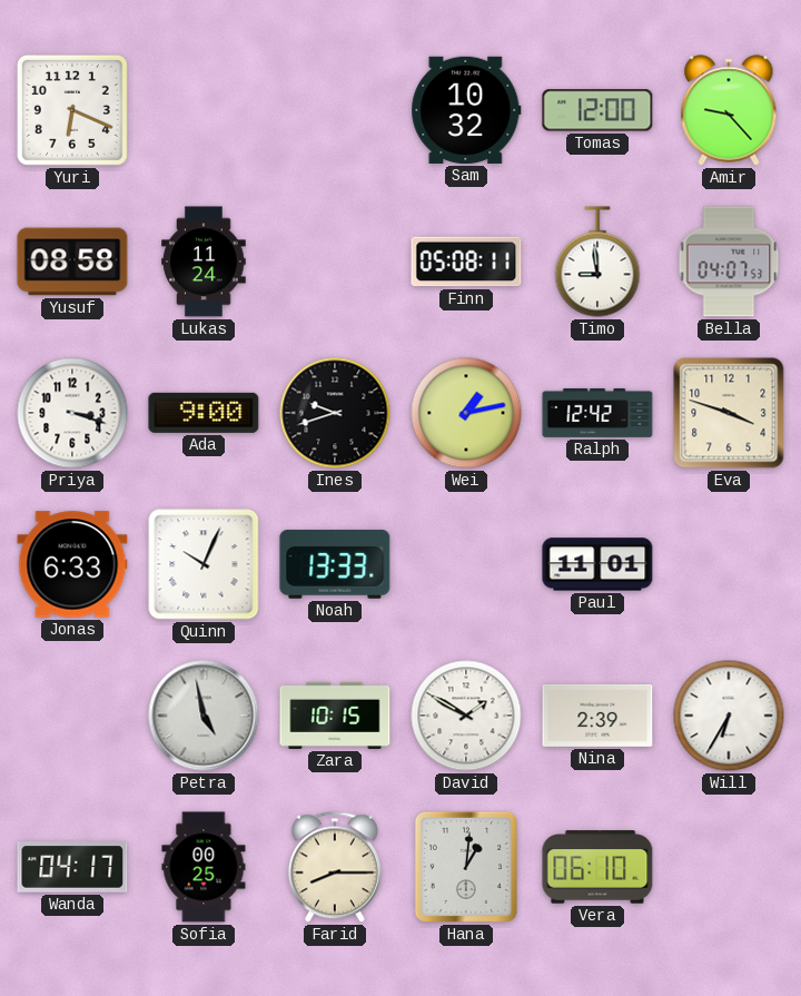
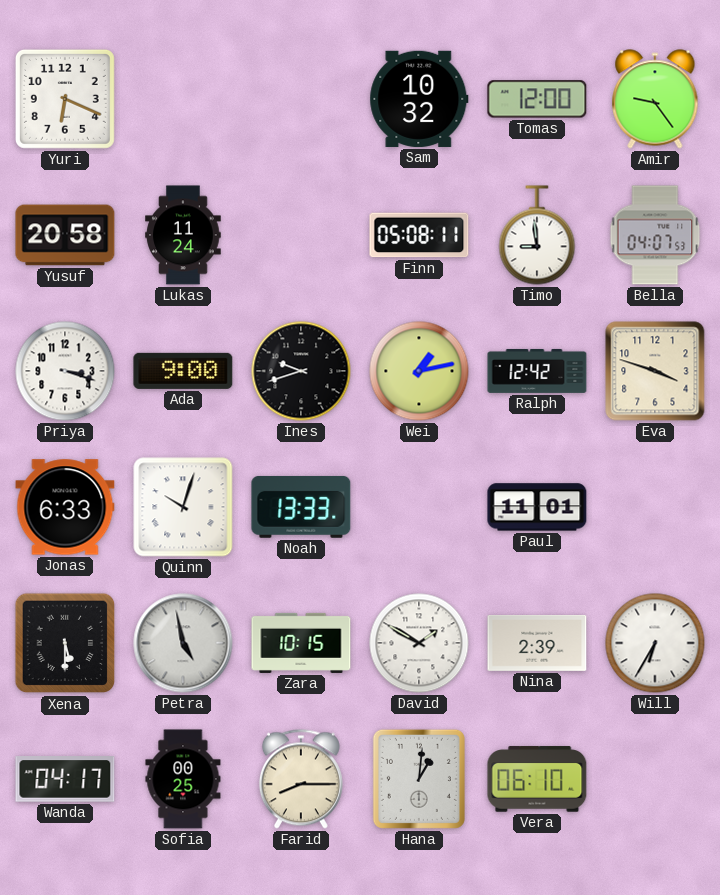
Amir: 9:23 -> 9:24 (655, 99)
Yusuf: 08:58 -> 20:58 (65, 235)
Quinn: 10:04 -> 10:03 (183, 507)
Xena: none -> 5:30 (65, 643)
